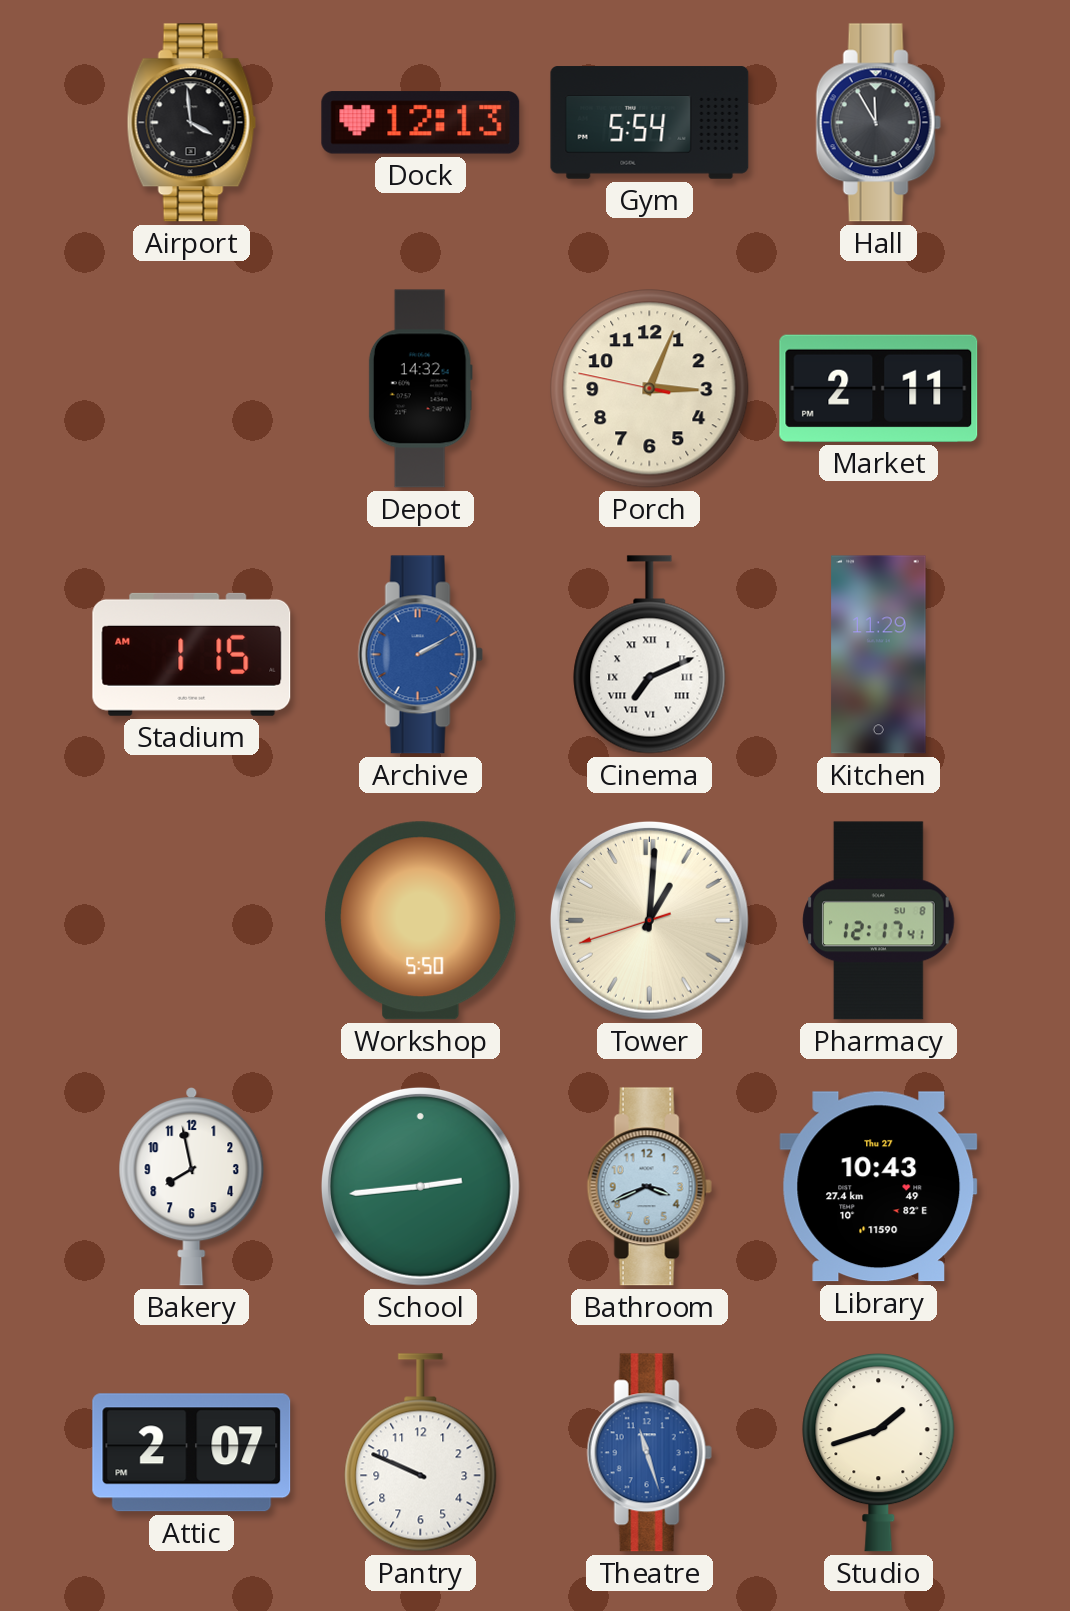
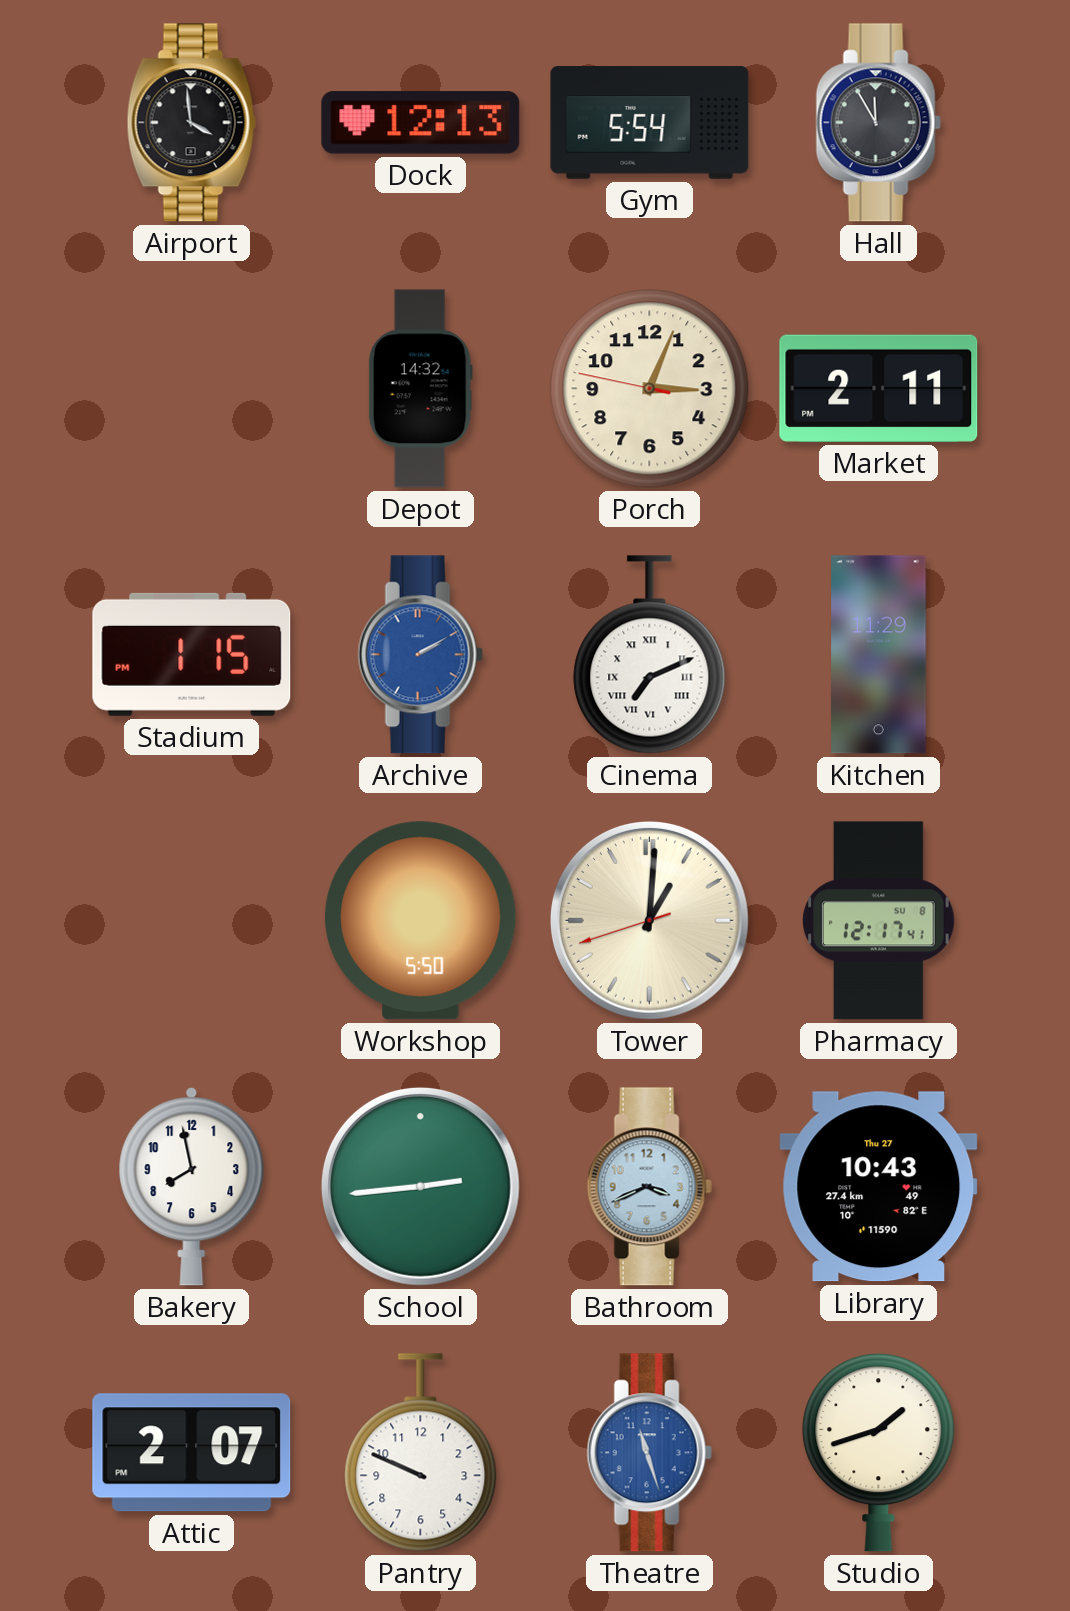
Stadium: 1:15 AM -> 1:15 PM (192, 654)
